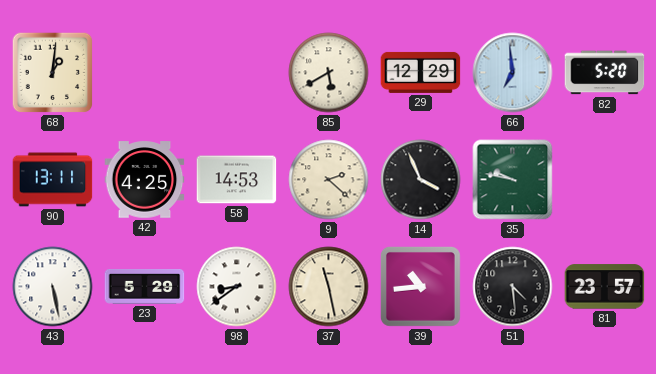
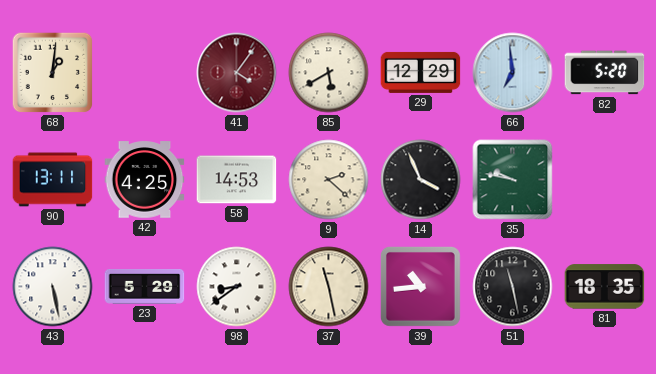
41: none -> 4:06 (237, 73)
51: 4:29 -> 11:28 (513, 287)
81: 23:57 -> 18:35 (605, 287)
